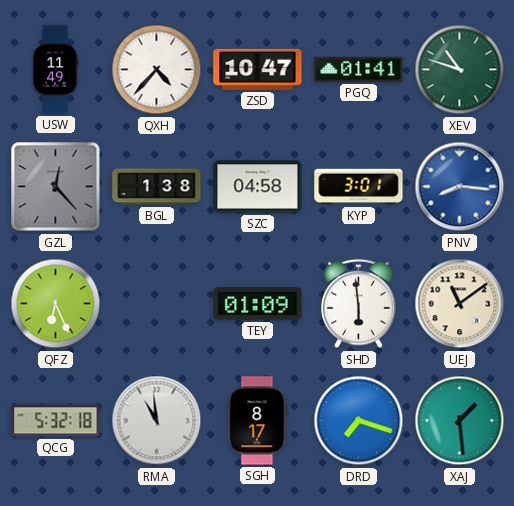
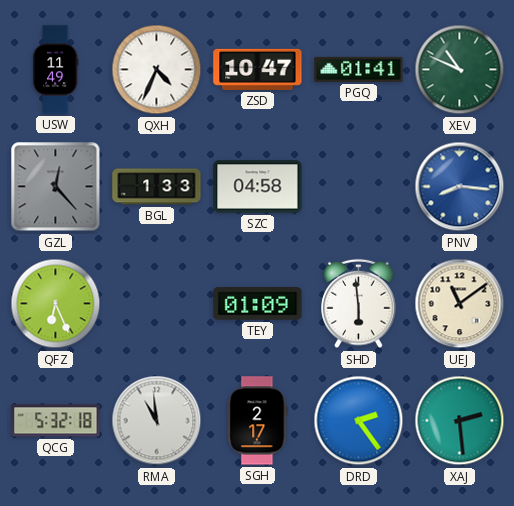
QXH: 4:37 -> 4:34 (157, 70)
XEV: 10:48 -> 10:49 (460, 70)
BGL: 1:38 -> 1:33 (157, 187)
KYP: 3:01 -> none (359, 187)
SGH: 8:17 -> 2:17 (258, 421)
DRD: 7:18 -> 2:24 (359, 421)
XAJ: 1:29 -> 2:29 (460, 421)
